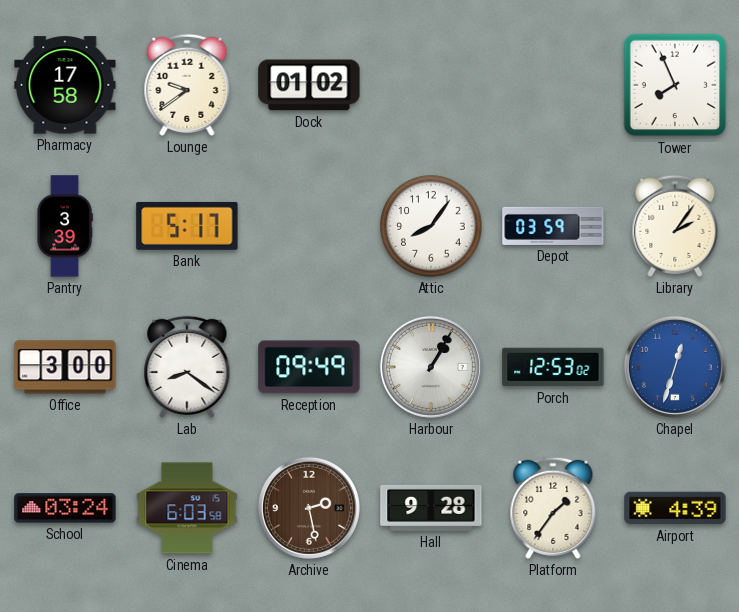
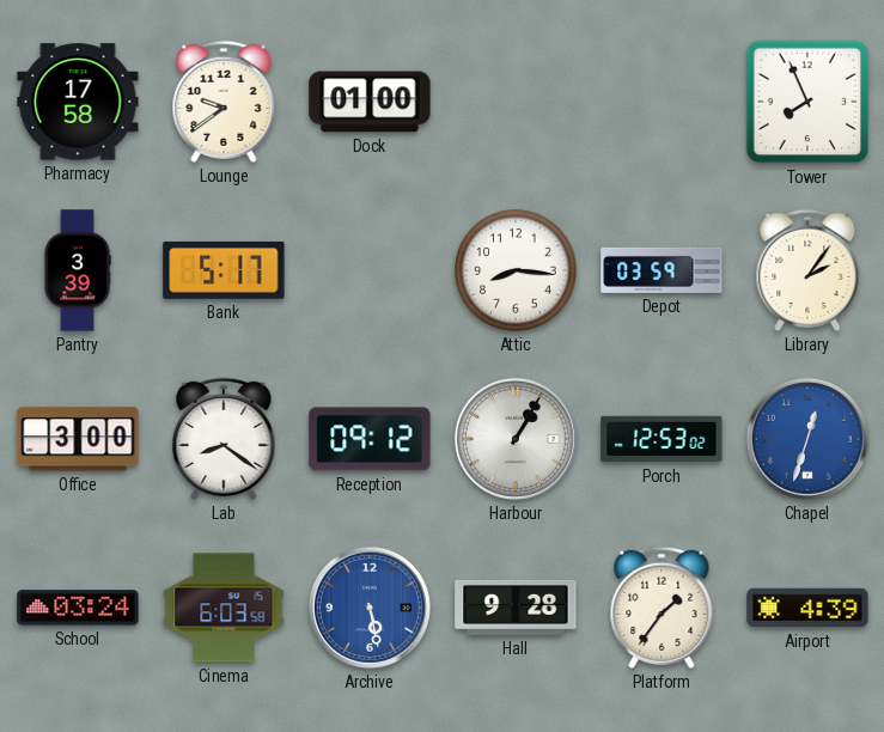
Dock: 01:02 -> 01:00 (370, 102)
Attic: 8:06 -> 8:16 (516, 270)
Reception: 09:49 -> 09:12 (370, 439)
Archive: 2:28 -> 5:28 (370, 608)
Archive dial: brown -> blue (370, 608)
